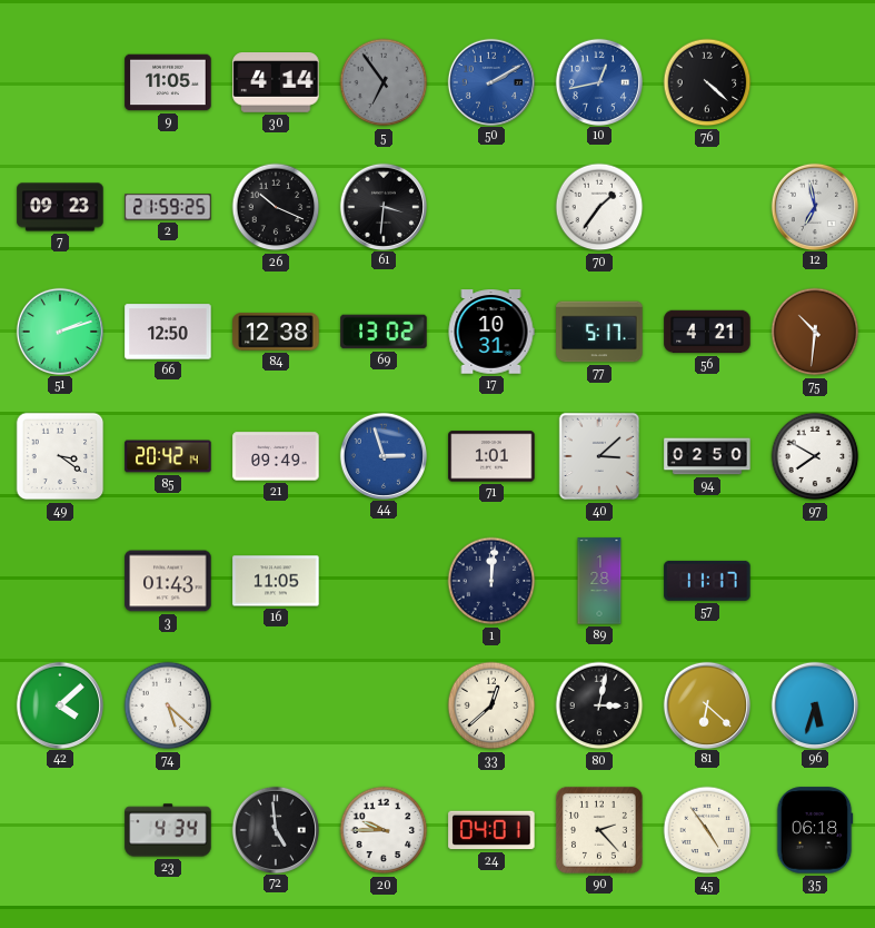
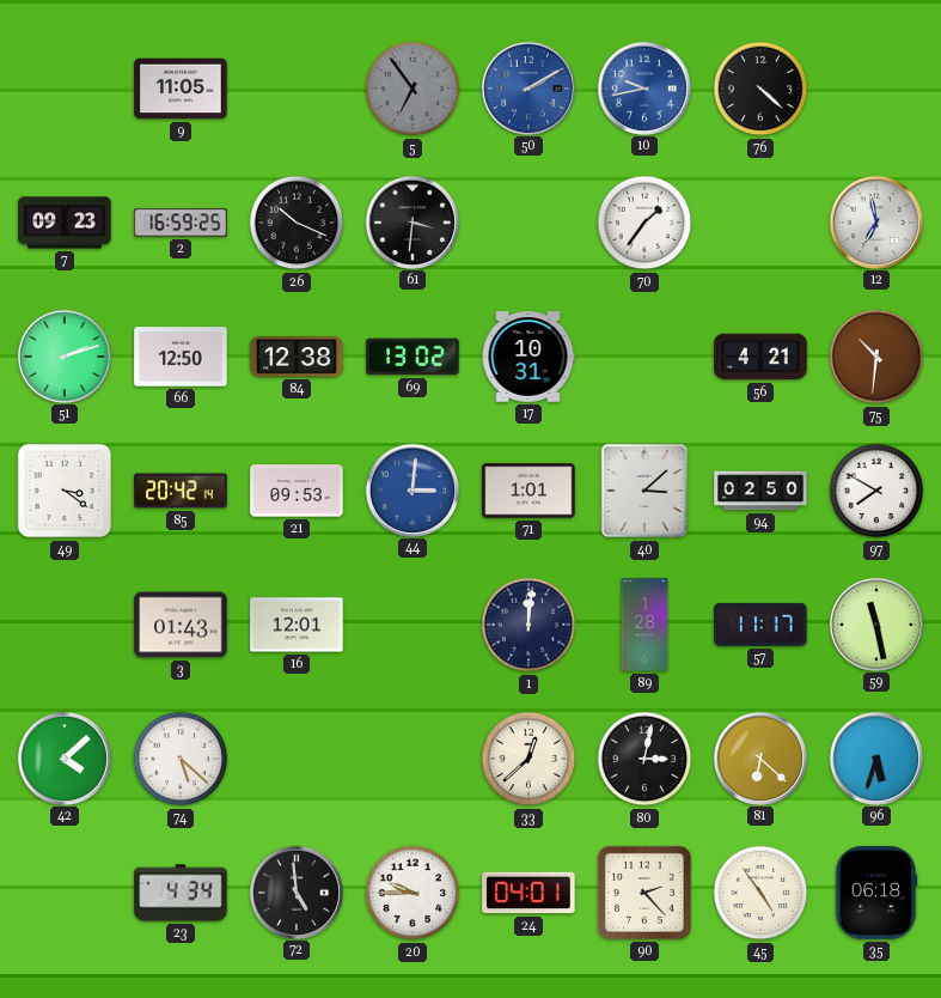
30: 4:14 -> none (276, 83)
10: 12:43 -> 9:43 (643, 87)
2: 21:59 -> 16:59 (181, 223)
77: 5:17 -> none (599, 332)
21: 09:49 -> 09:53 (297, 491)
44: 2:57 -> 3:01 (411, 489)
16: 11:05 -> 12:01 (297, 625)
59: none -> 11:28 (875, 623)
